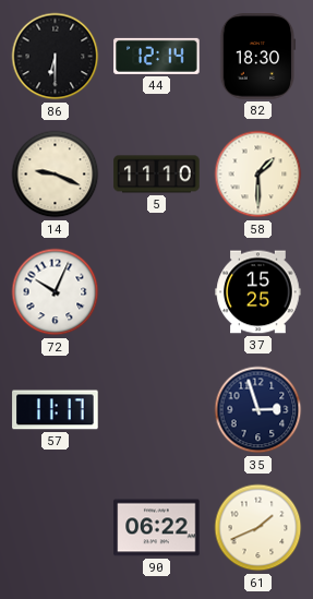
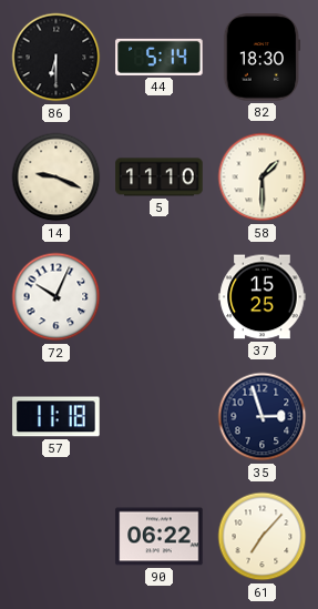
44: 12:14 -> 5:14 (160, 57)
57: 11:17 -> 11:18 (57, 417)
61: 1:41 -> 7:07 (263, 537)
